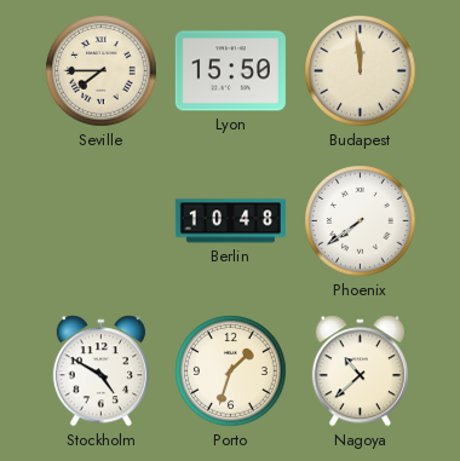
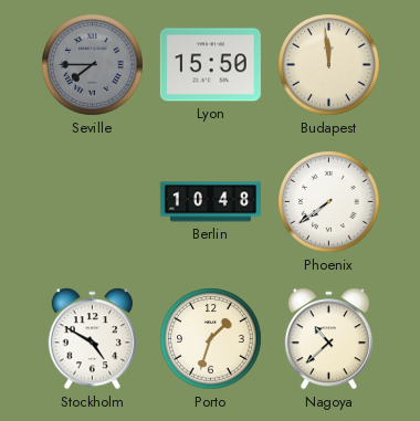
Seville dial: cream -> grey (93, 65)
